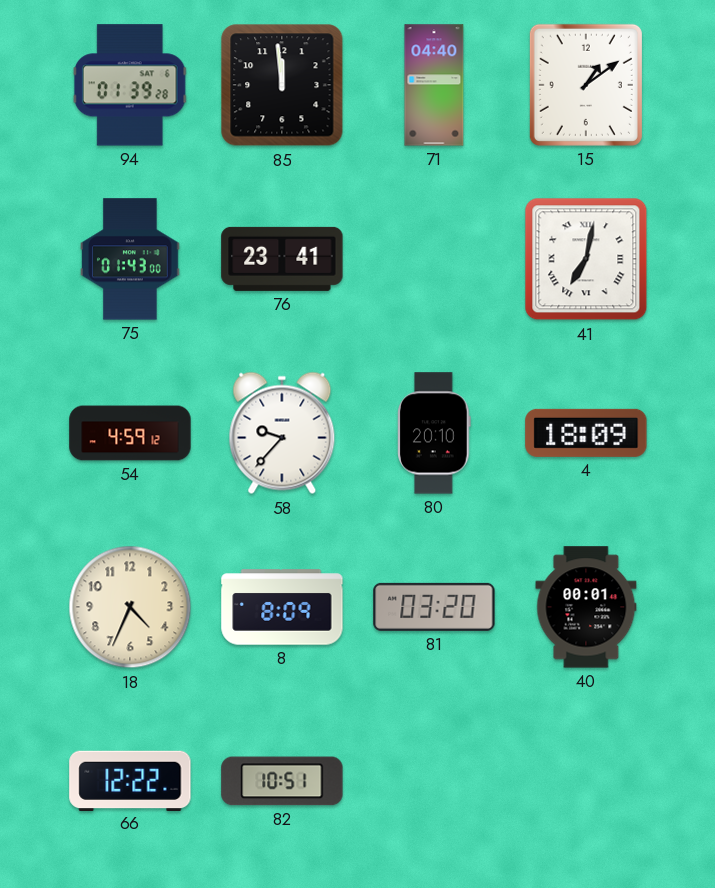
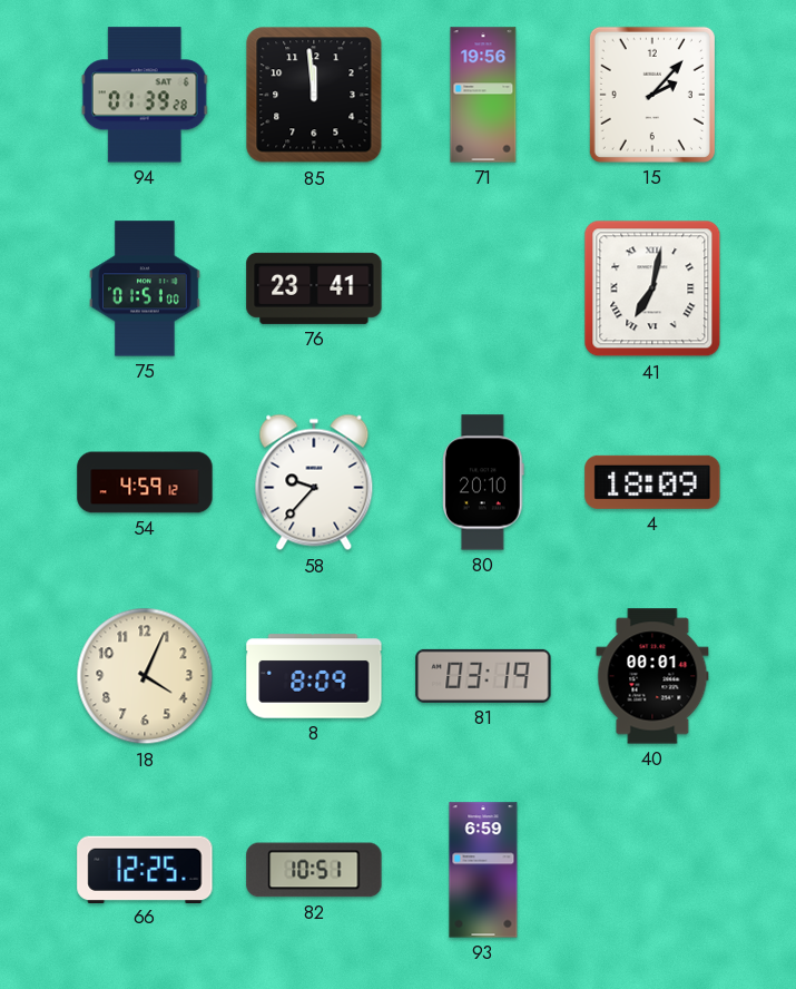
71: 04:40 -> 19:56 (483, 95)
15: 1:09 -> 2:07 (652, 95)
75: 01:43 -> 01:51 (145, 288)
18: 4:34 -> 4:04 (145, 676)
81: 03:20 -> 03:19 (483, 676)
66: 12:22 -> 12:25 (145, 869)
93: none -> 6:59 (483, 870)
